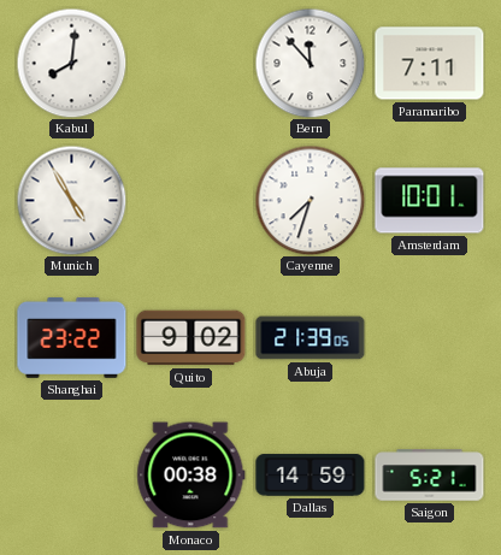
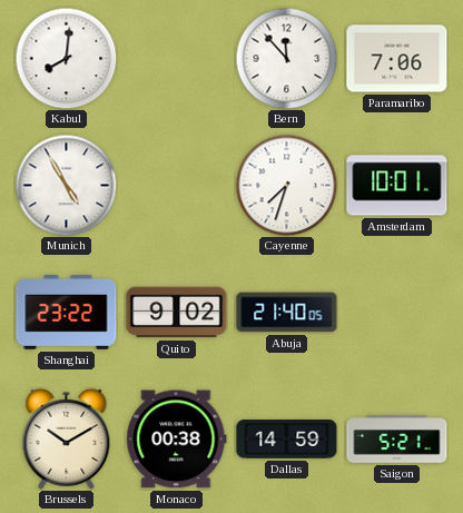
Paramaribo: 7:11 -> 7:06 (397, 59)
Abuja: 21:39 -> 21:40 (287, 313)
Brussels: none -> 10:10 (67, 438)
